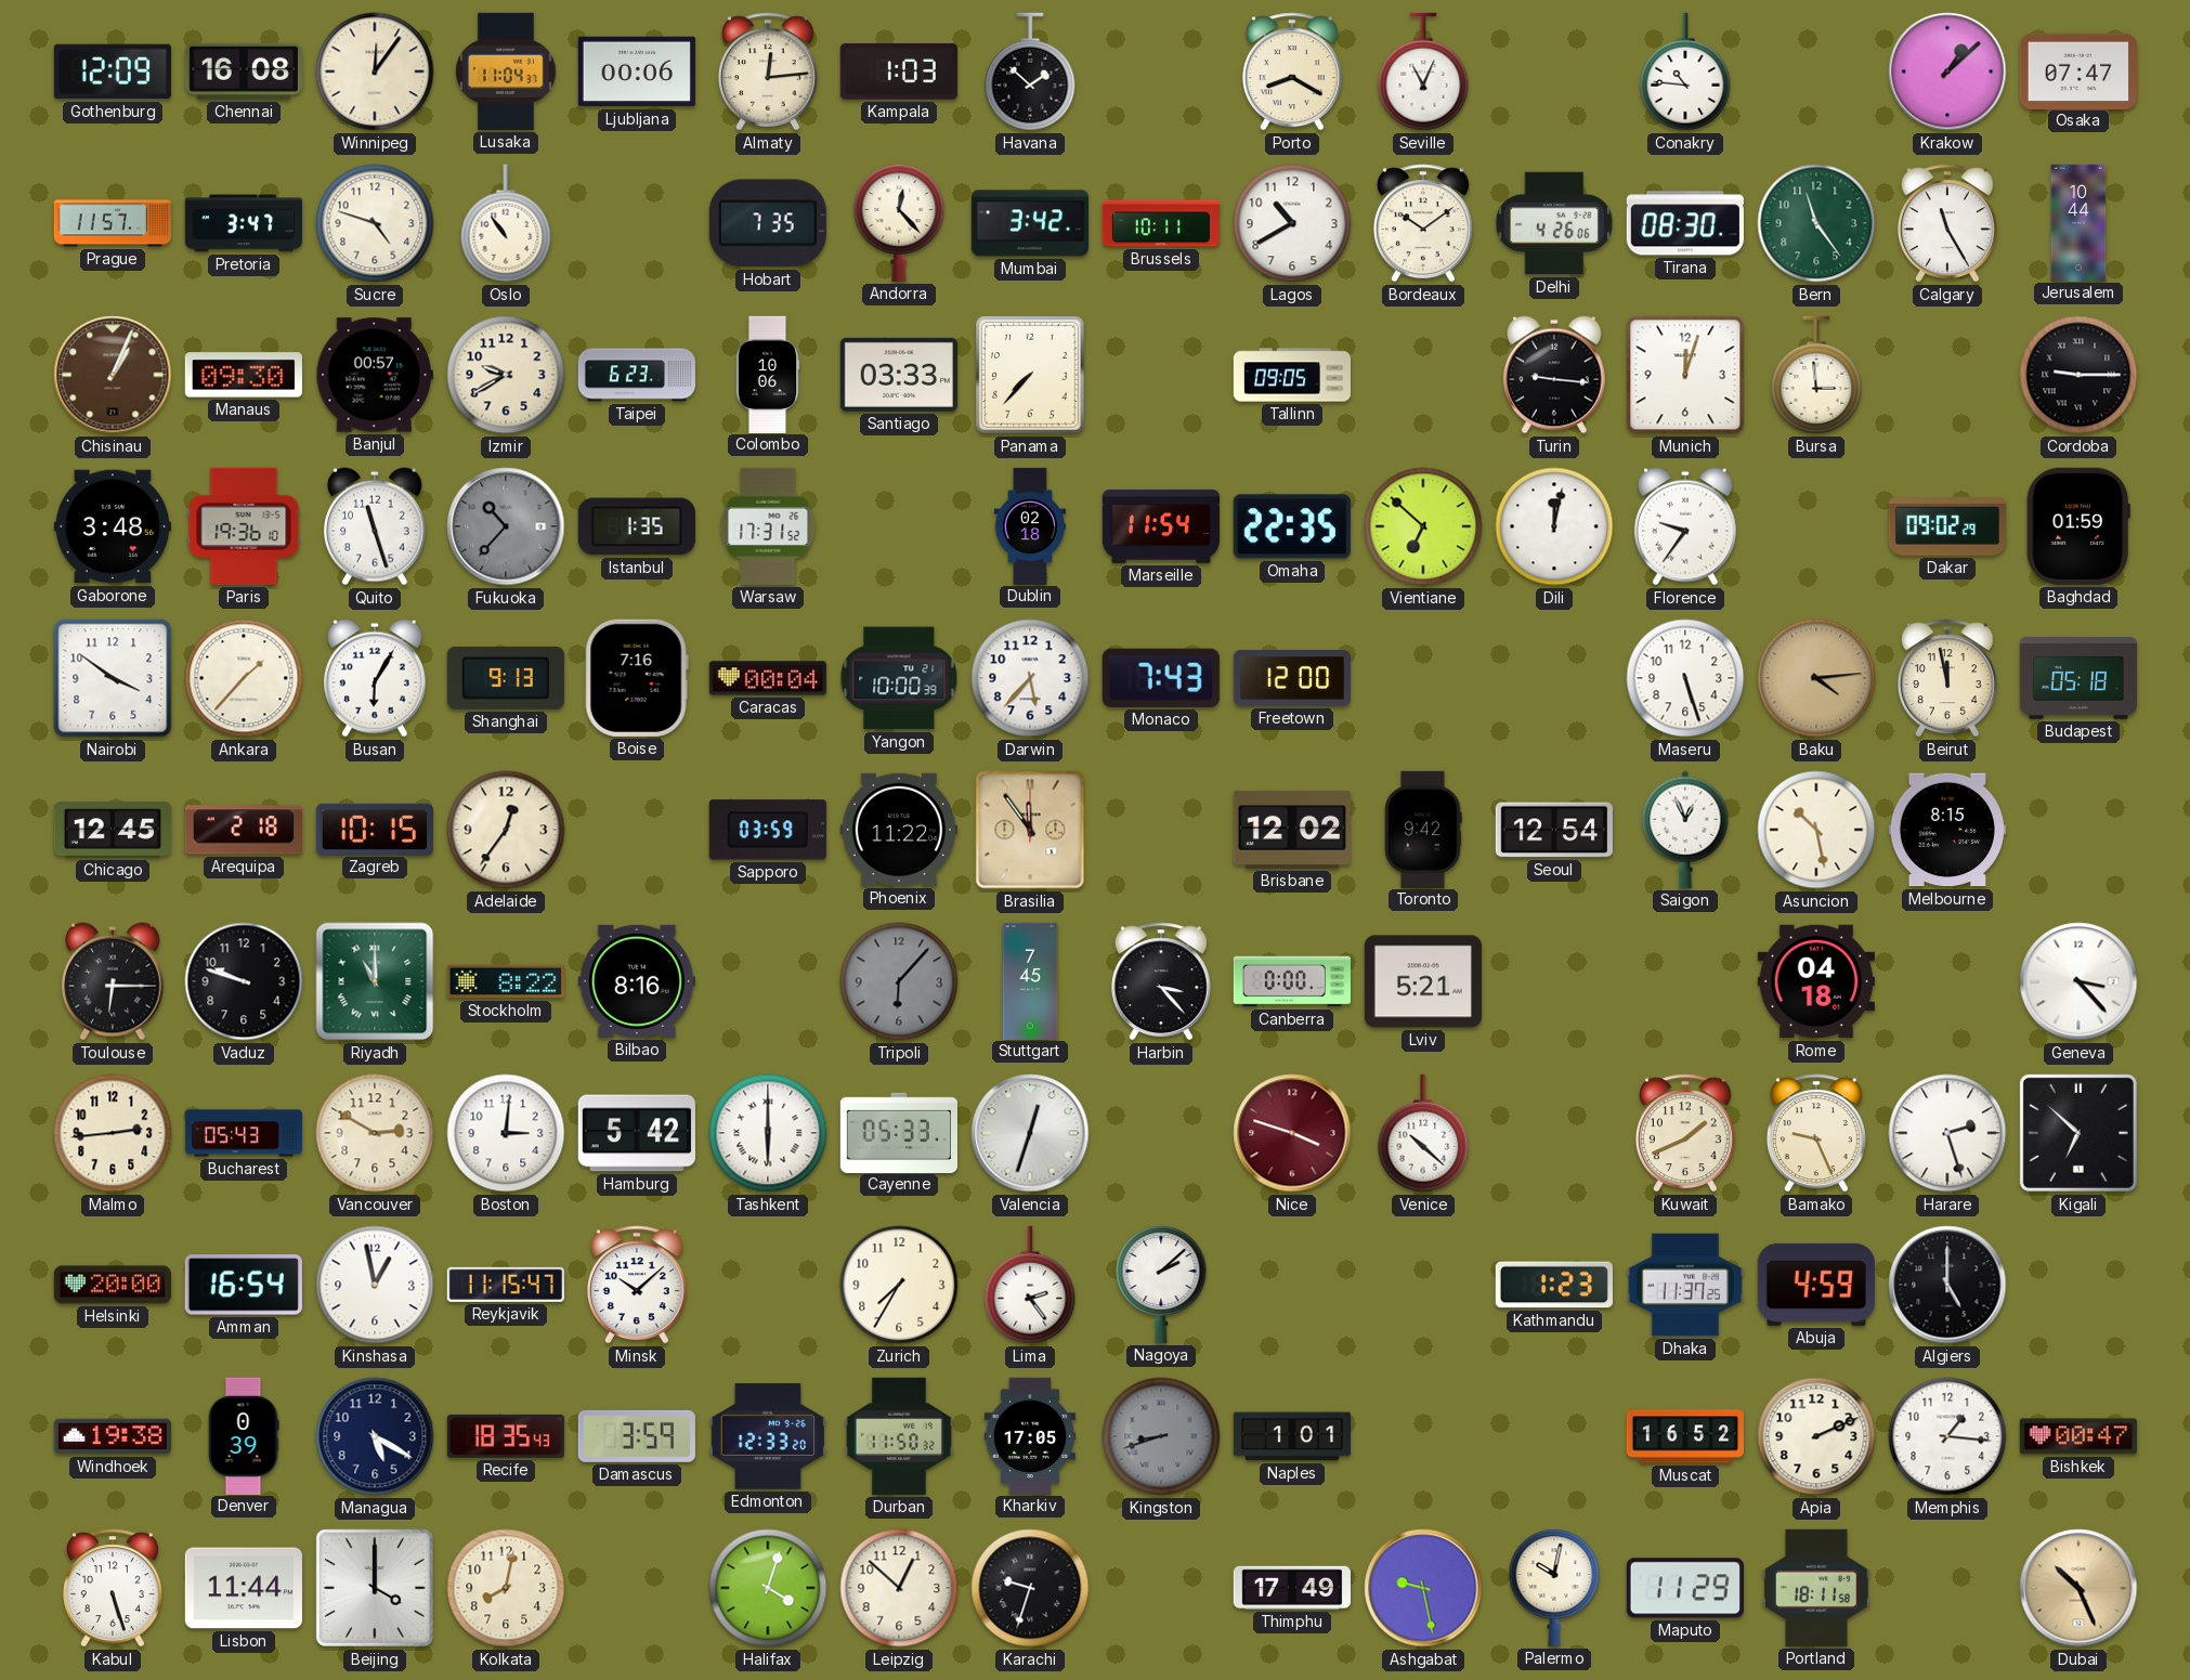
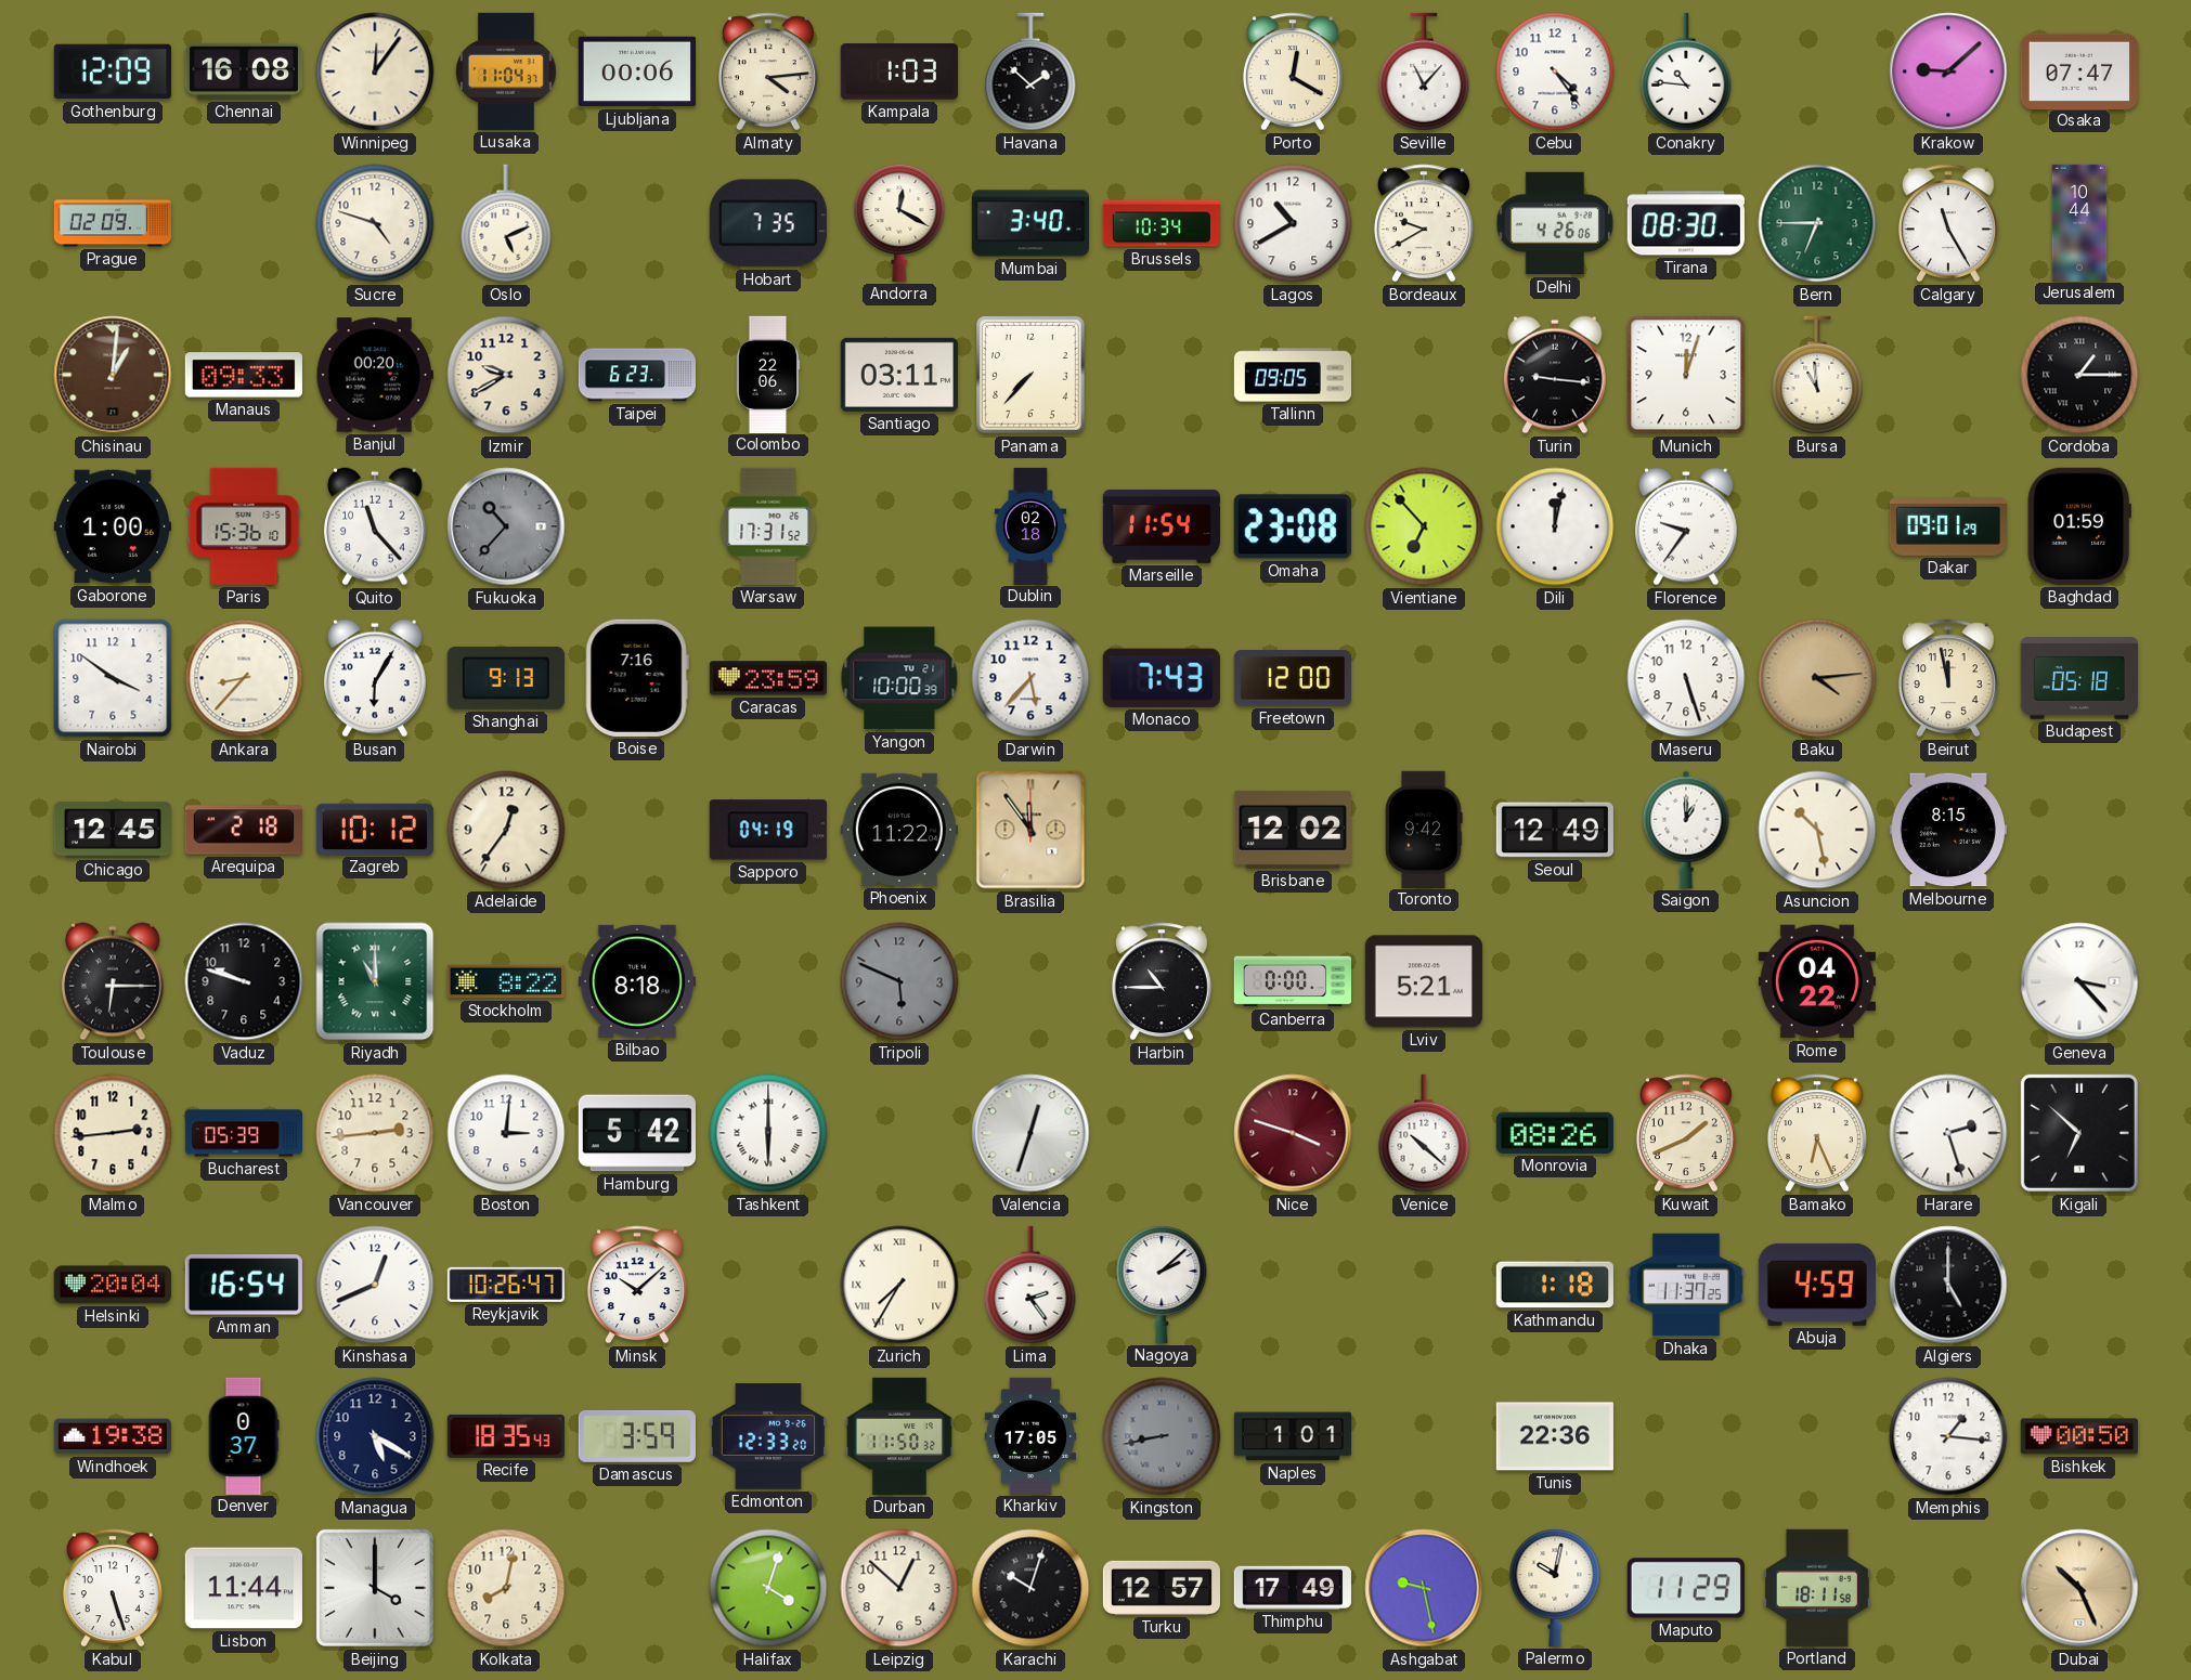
Almaty: 12:14 -> 4:14 (768, 71)
Porto: 8:20 -> 12:20 (1293, 71)
Seville: 11:04 -> 11:07 (1424, 71)
Cebu: none -> 4:24 (1555, 71)
Krakow: 1:08 -> 9:08 (1948, 71)
Prague: 11:57 -> 02:09 (113, 223)
Pretoria: 3:47 -> none (243, 223)
Oslo: 10:54 -> 5:11 (506, 223)
Andorra: 12:23 -> 12:20 (899, 223)
Mumbai: 3:42 -> 3:40 (1030, 223)
Brussels: 10:11 -> 10:34 (1162, 223)
Bordeaux: 10:09 -> 9:40 (1424, 223)
Bern: 11:24 -> 6:45 (1817, 223)
Chisinau: 1:04 -> 1:01 (113, 375)
Manaus: 09:30 -> 09:33 (244, 375)
Banjul: 00:57 -> 00:20 (375, 375)
Colombo: 10:06 -> 22:06 (768, 374)
Santiago: 03:33 -> 03:11 (899, 375)
Bursa: 2:59 -> 10:59 (1817, 375)
Cordoba: 9:15 -> 1:15 (2079, 375)
Gaborone: 3:48 -> 1:00 (113, 526)
Paris: 19:36 -> 15:36 (244, 526)
Quito: 11:27 -> 11:23 (375, 526)
Istanbul: 1:35 -> none (637, 526)
Omaha: 22:35 -> 23:08 (1293, 526)
Vientiane: 6:52 -> 6:53 (1424, 526)
Dakar: 09:02 -> 09:01 (1947, 526)
Ankara: 1:37 -> 8:37 (244, 678)
Caracas: 00:04 -> 23:59 (768, 678)
Zagreb: 10:15 -> 10:12 (375, 829)
Sapporo: 03:59 -> 04:19 (768, 830)
Seoul: 12:54 -> 12:49 (1555, 830)
Saigon: 12:56 -> 1:00 (1686, 830)
Bilbao: 8:16 -> 8:18 (637, 981)
Tripoli: 6:07 -> 5:49 (899, 981)
Stuttgart: 7:45 -> none (1030, 980)
Harbin: 3:23 -> 10:45 (1162, 981)
Rome: 04:18 -> 04:22 (1817, 981)
Bucharest: 05:43 -> 05:39 (243, 1133)
Vancouver: 2:50 -> 2:44 (375, 1133)
Cayenne: 05:33 -> none (898, 1132)
Monrovia: none -> 08:26 (1555, 1133)
Bamako: 9:26 -> 6:26 (1817, 1133)
Helsinki: 20:00 -> 20:04 (113, 1285)
Kinshasa: 12:58 -> 12:41 (375, 1285)
Reykjavik: 11:15 -> 10:26 (506, 1285)
Zurich numerals: Arabic -> Roman (899, 1285)
Kathmandu: 1:23 -> 1:18 (1555, 1285)
Denver: 0:39 -> 0:37 (244, 1435)
Kingston: 8:42 -> 8:43 (1162, 1436)
Tunis: none -> 22:36 (1555, 1436)
Muscat: 16:52 -> none (1684, 1436)
Apia: 2:11 -> none (1816, 1436)
Bishkek: 00:47 -> 00:50 (2079, 1436)
Karachi: 9:33 -> 10:03 (1030, 1588)
Turku: none -> 12:57 (1161, 1588)
